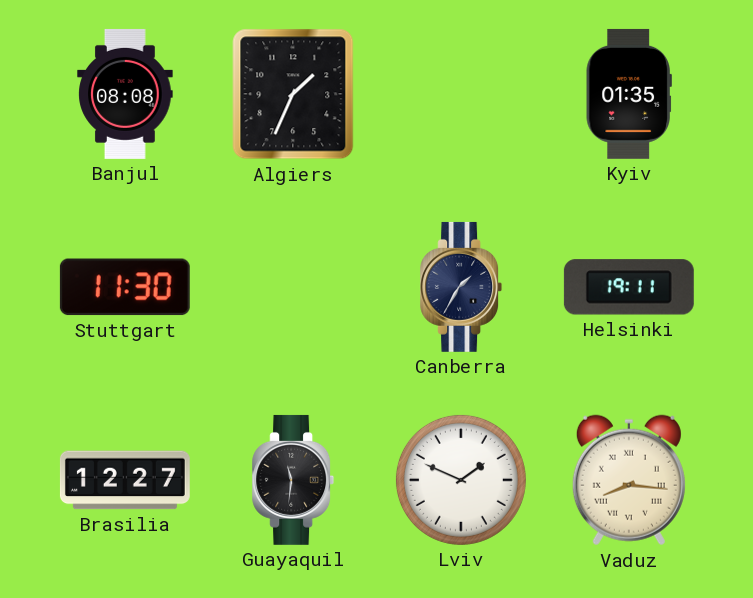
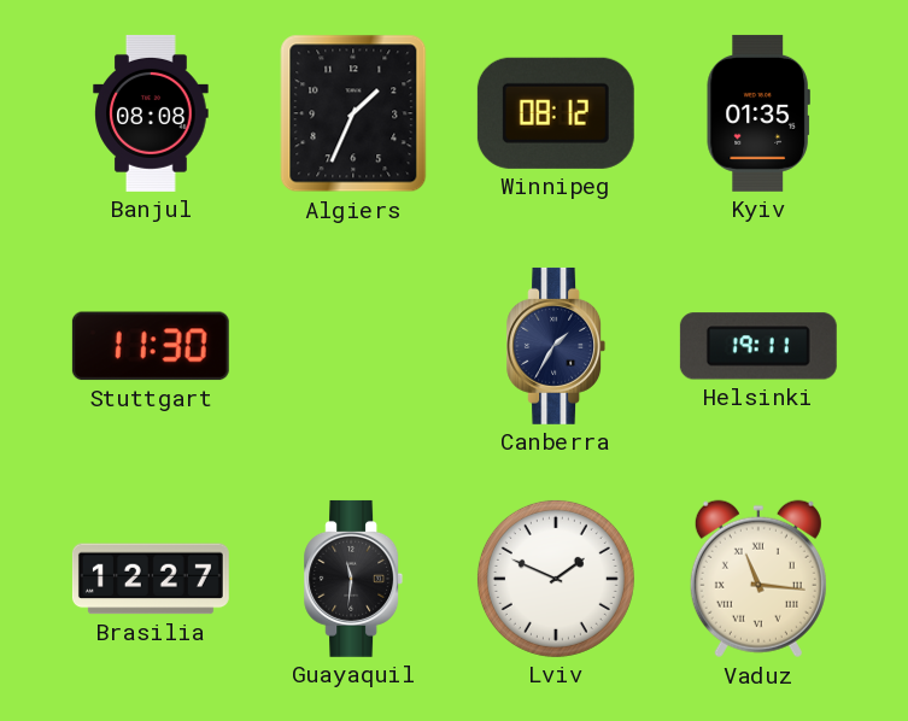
Winnipeg: none -> 08:12 (556, 113)
Vaduz: 8:16 -> 11:16 (758, 579)
